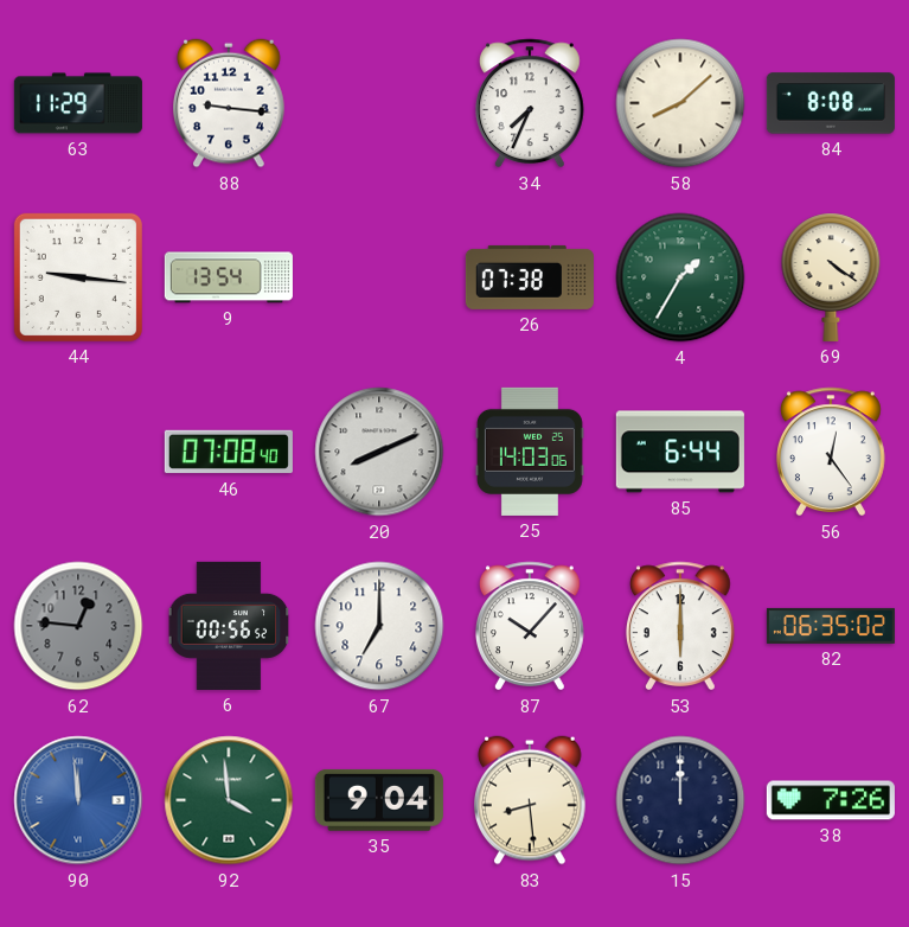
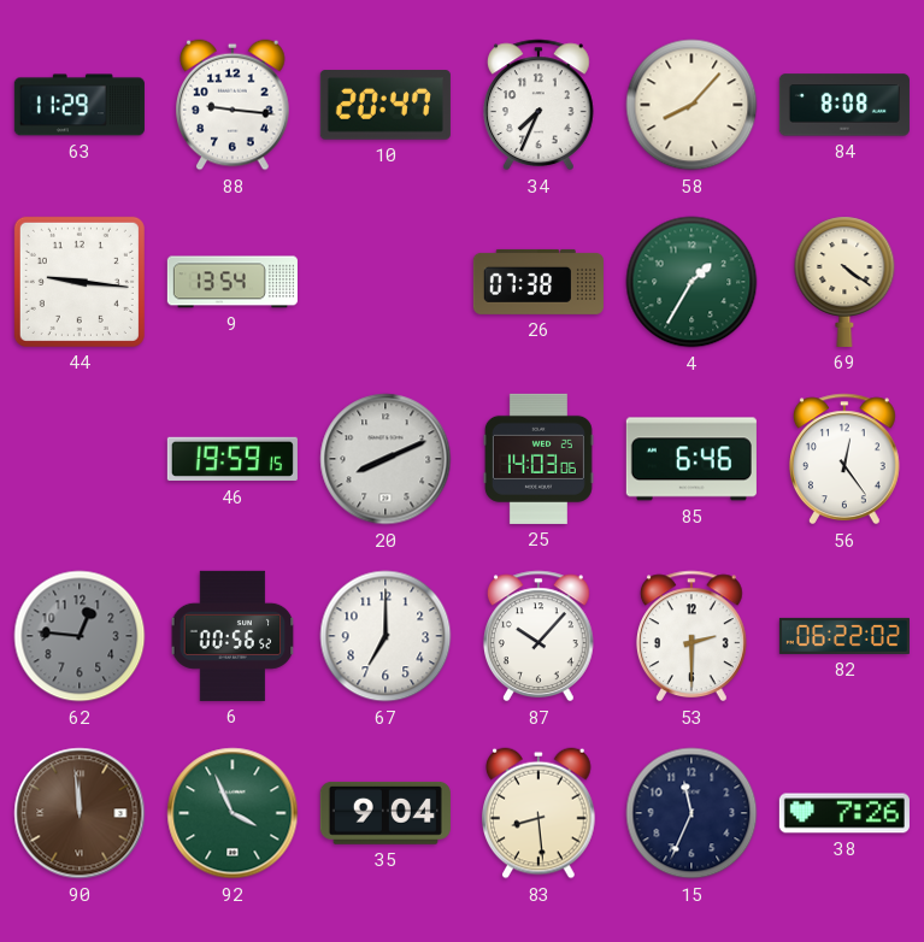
10: none -> 20:47 (386, 105)
58: 8:08 -> 8:07 (691, 105)
46: 07:08 -> 19:59 (233, 459)
85: 6:44 -> 6:46 (691, 459)
53: 6:00 -> 2:30 (691, 636)
82: 06:35 -> 06:22 (844, 636)
90 dial: blue -> brown (80, 813)
92: 3:59 -> 3:56 (233, 813)
15: 12:00 -> 11:34 (691, 813)
